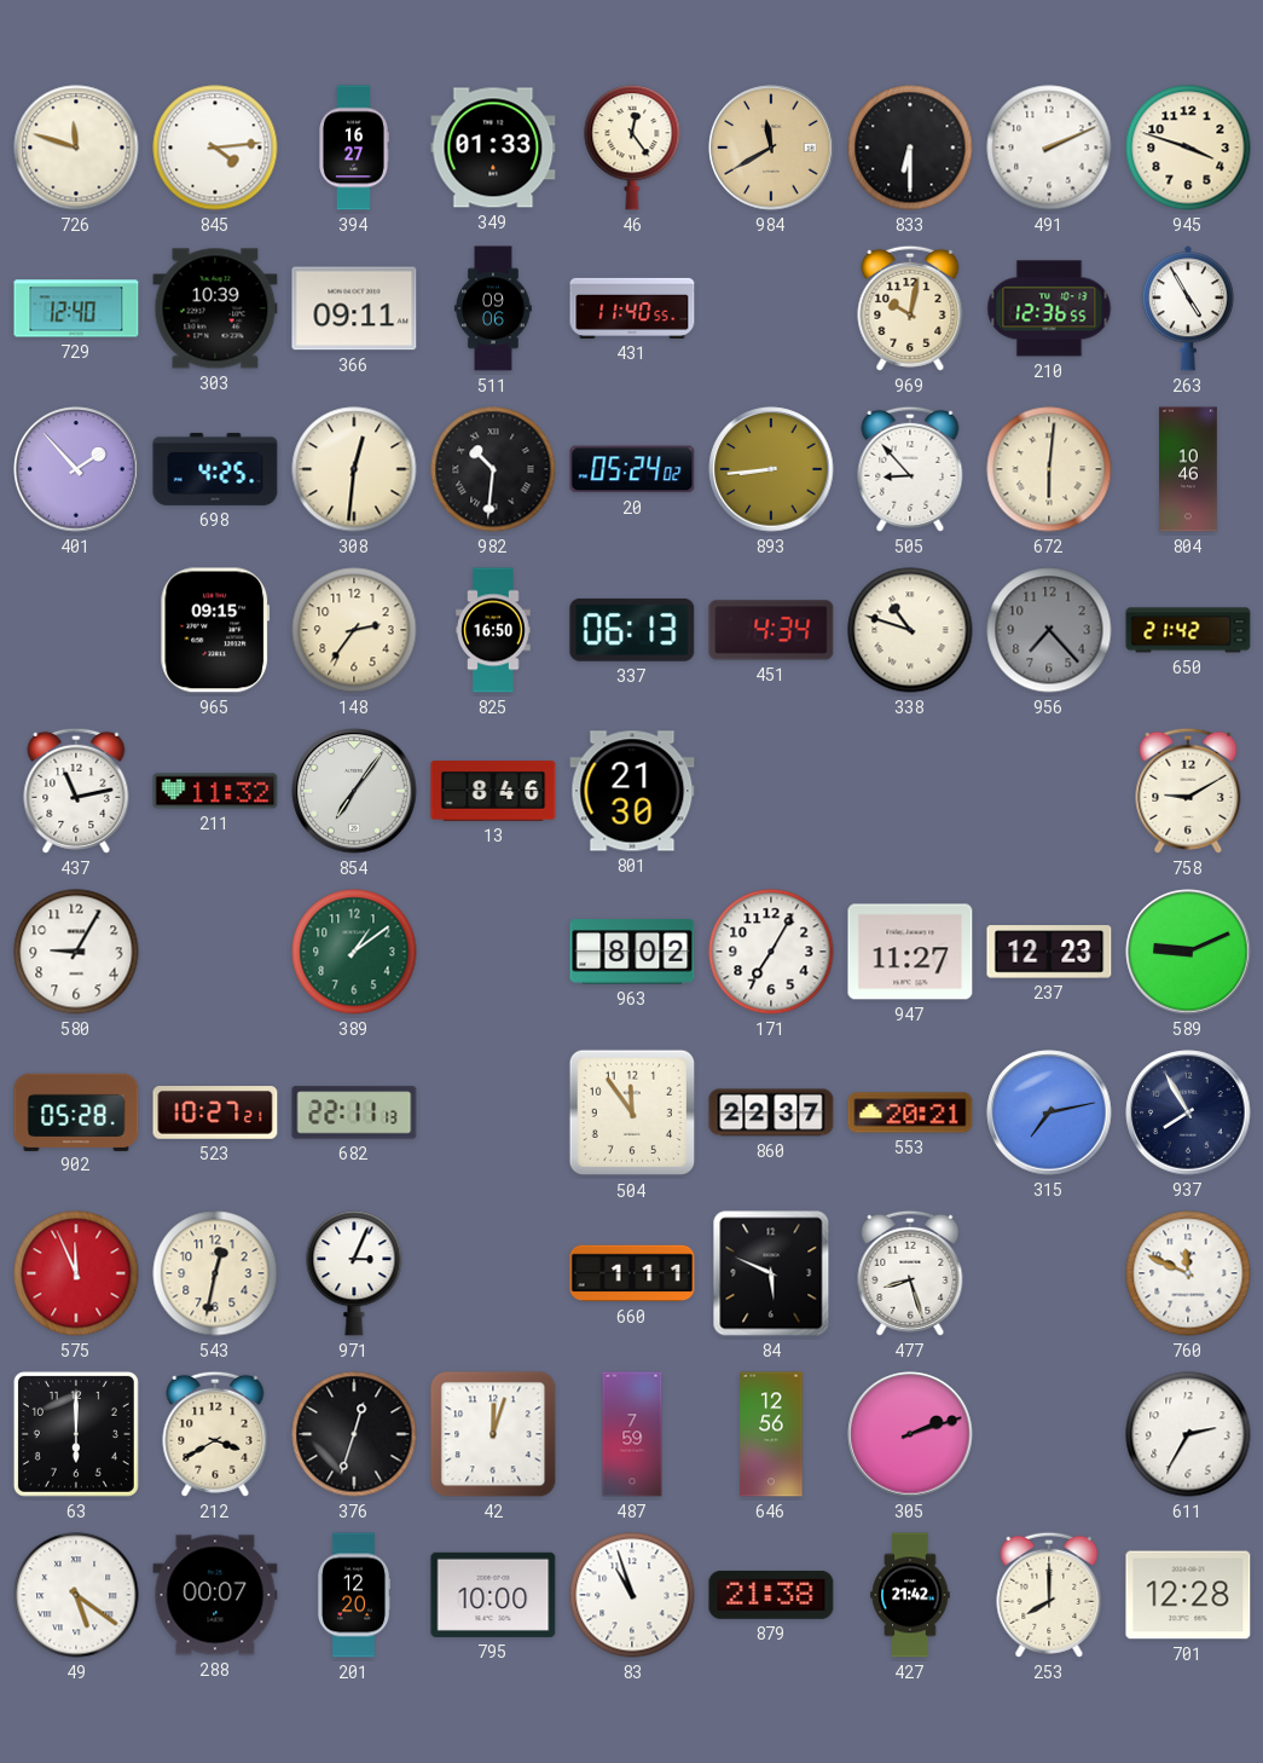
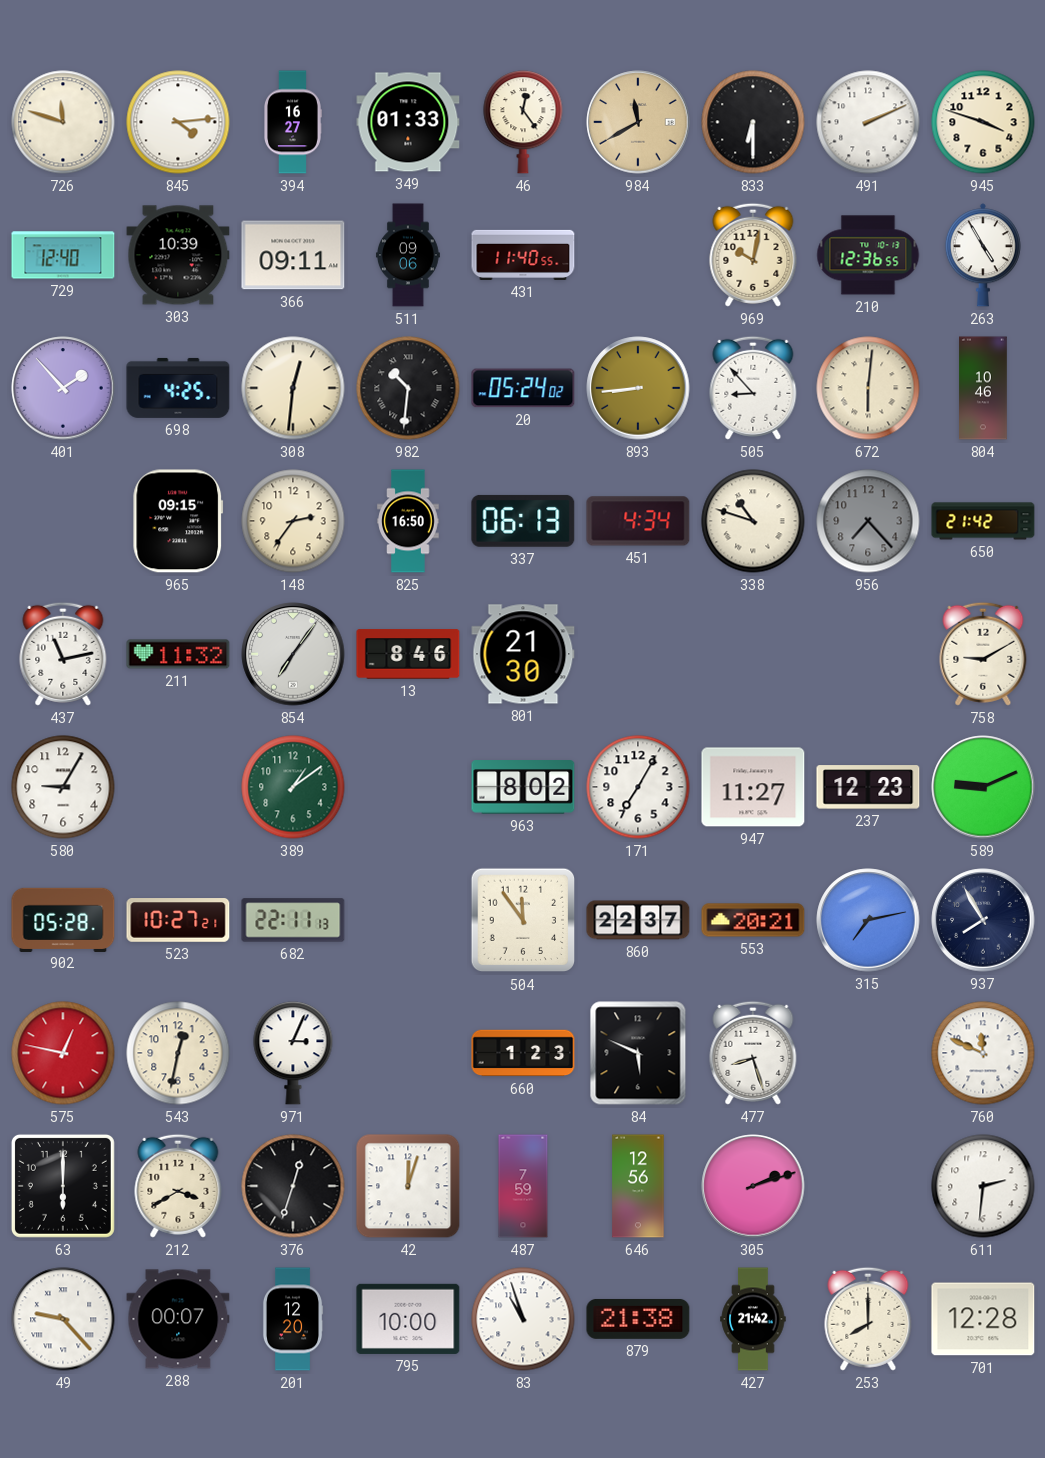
575: 11:56 -> 12:47 (63, 1053)
660: 1:11 -> 1:23 (523, 1053)
611: 2:35 -> 2:31 (983, 1186)
49: 5:21 -> 9:23 (63, 1319)
